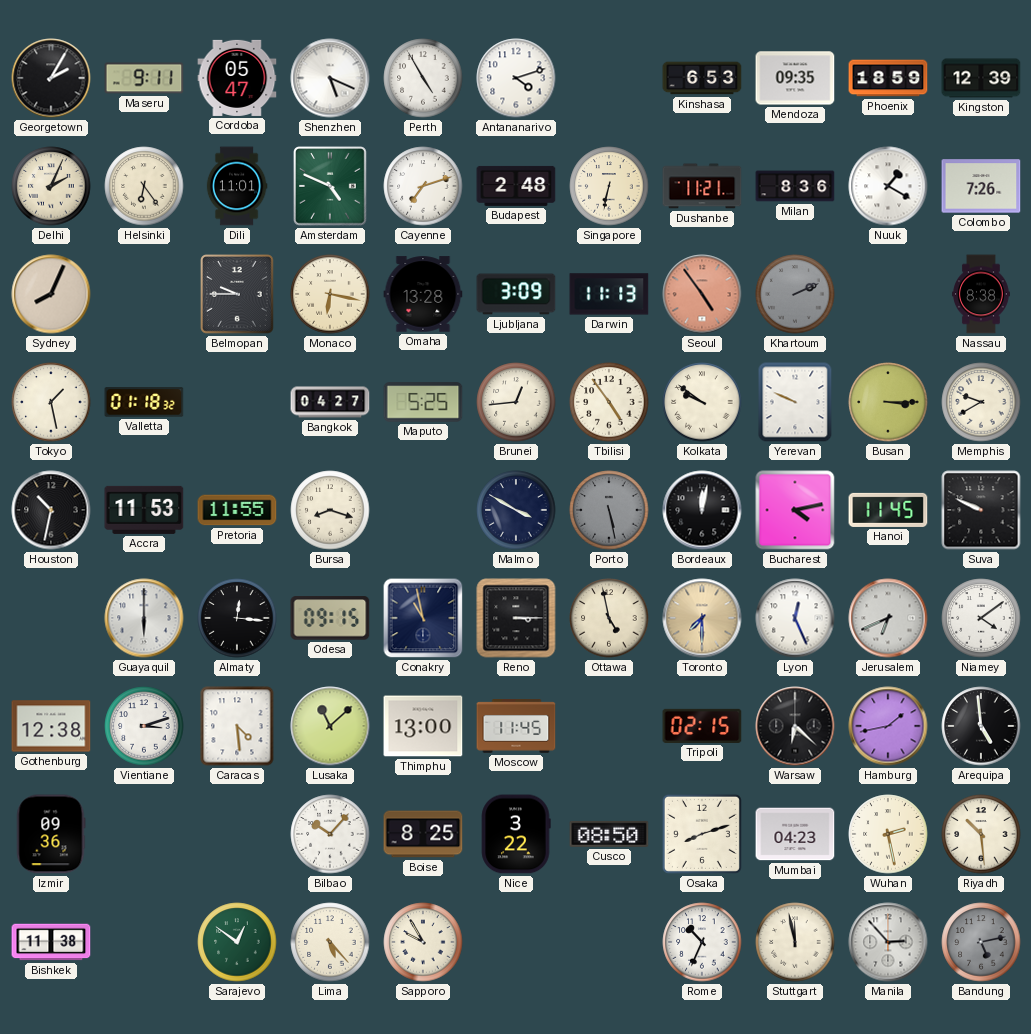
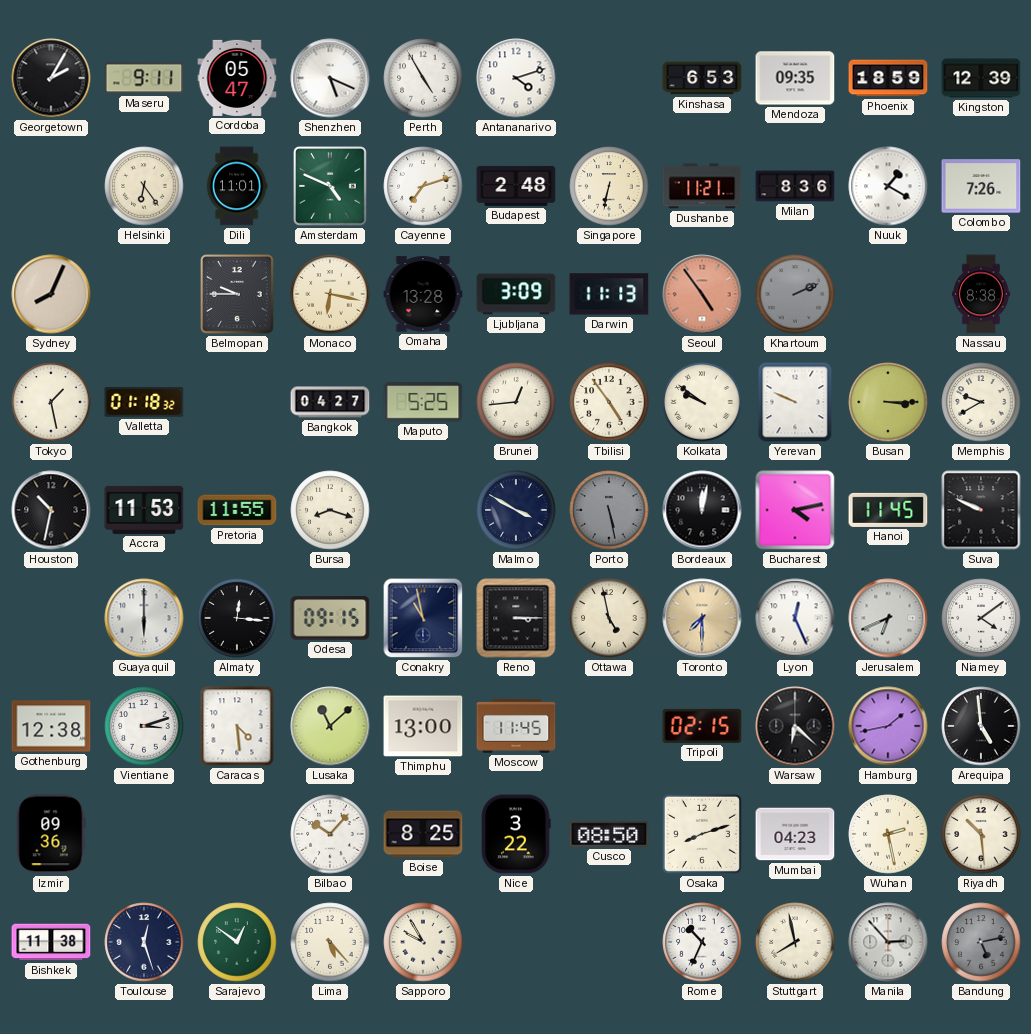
Delhi: 2:04 -> none (51, 186)
Toulouse: none -> 12:27 (144, 942)
Stuttgart: 11:58 -> 7:58 (795, 942)
